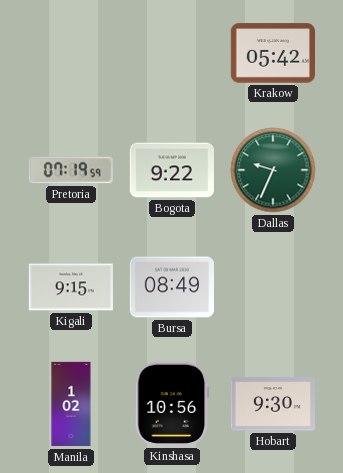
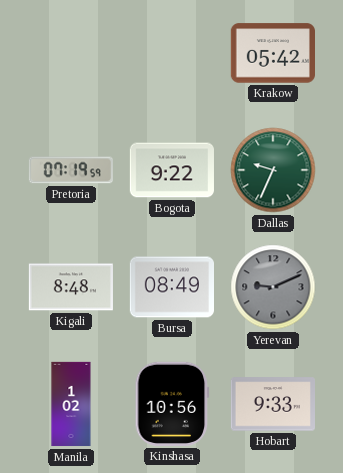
Kigali: 9:15 -> 8:48 (70, 287)
Yerevan: none -> 9:11 (273, 287)
Hobart: 9:30 -> 9:33 (272, 404)
